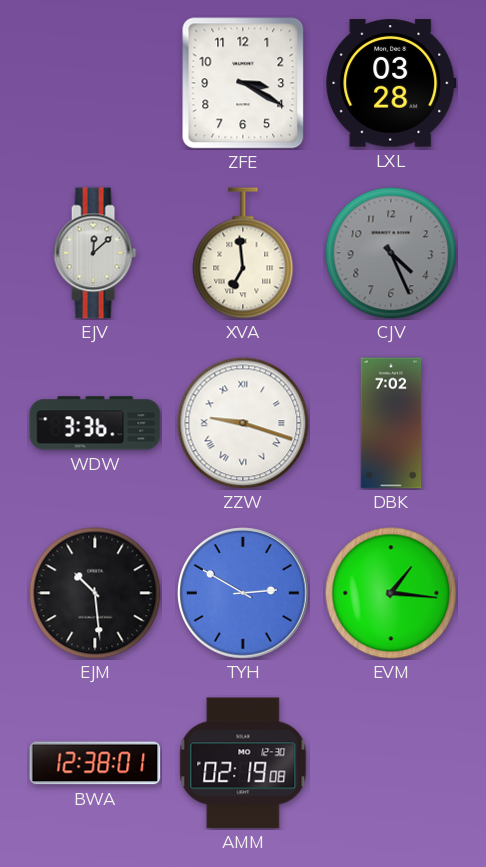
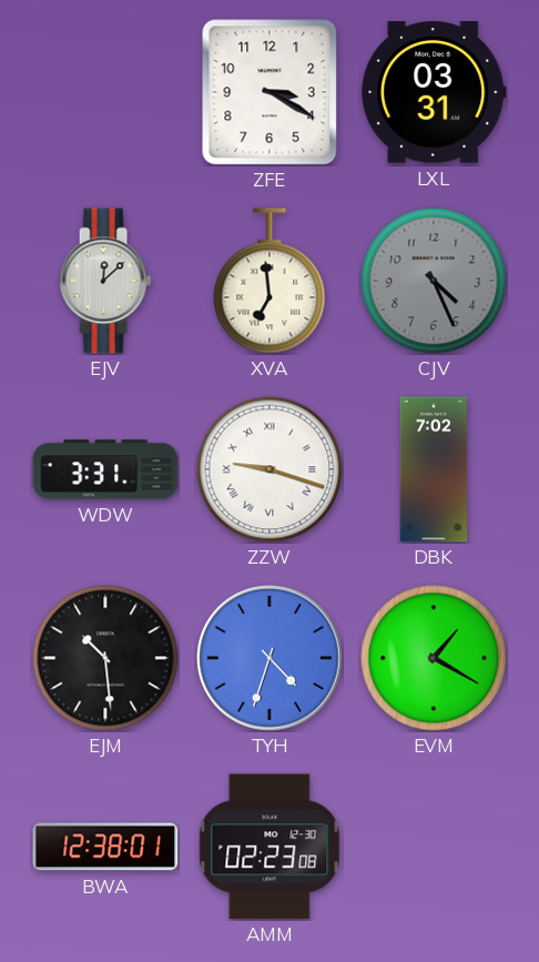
LXL: 03:28 -> 03:31 (434, 92)
WDW: 3:36 -> 3:31 (105, 469)
TYH: 2:50 -> 4:33 (271, 659)
EVM: 1:16 -> 1:20 (434, 658)
AMM: 02:19 -> 02:23 (269, 847)
